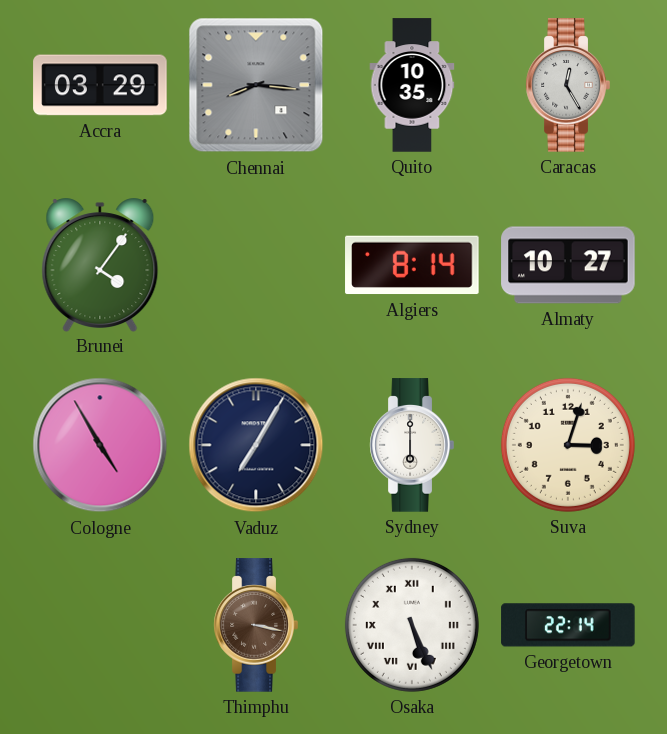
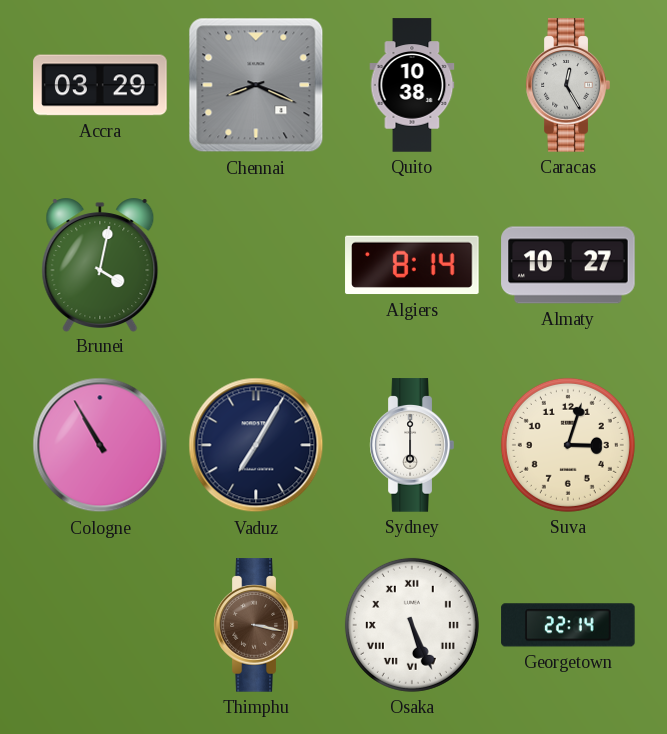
Chennai: 8:16 -> 8:19 (256, 85)
Quito: 10:35 -> 10:38 (412, 85)
Brunei: 4:06 -> 4:02 (100, 264)
Cologne: 4:55 -> 10:55 (100, 445)
